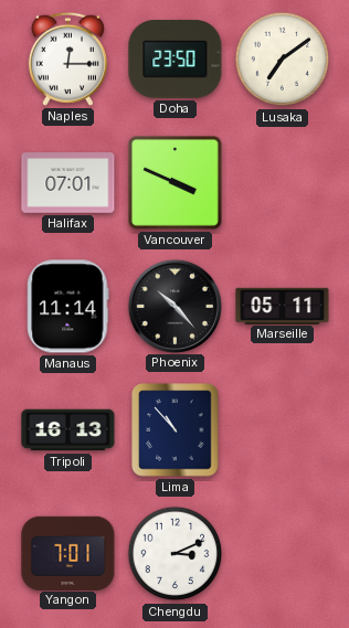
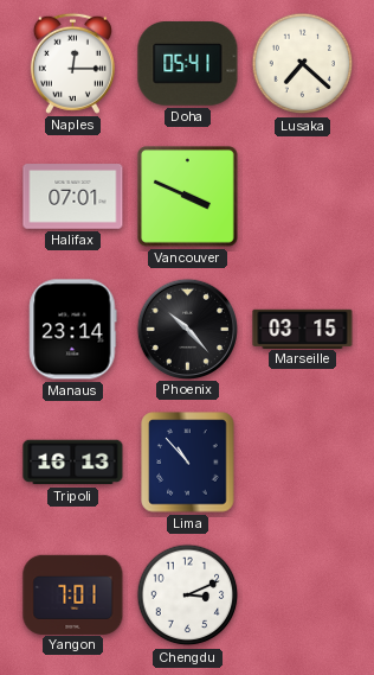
Doha: 23:50 -> 05:41 (188, 64)
Lusaka: 7:09 -> 7:22 (303, 64)
Manaus: 11:14 -> 23:14 (73, 330)
Marseille: 05:11 -> 03:15 (303, 329)
